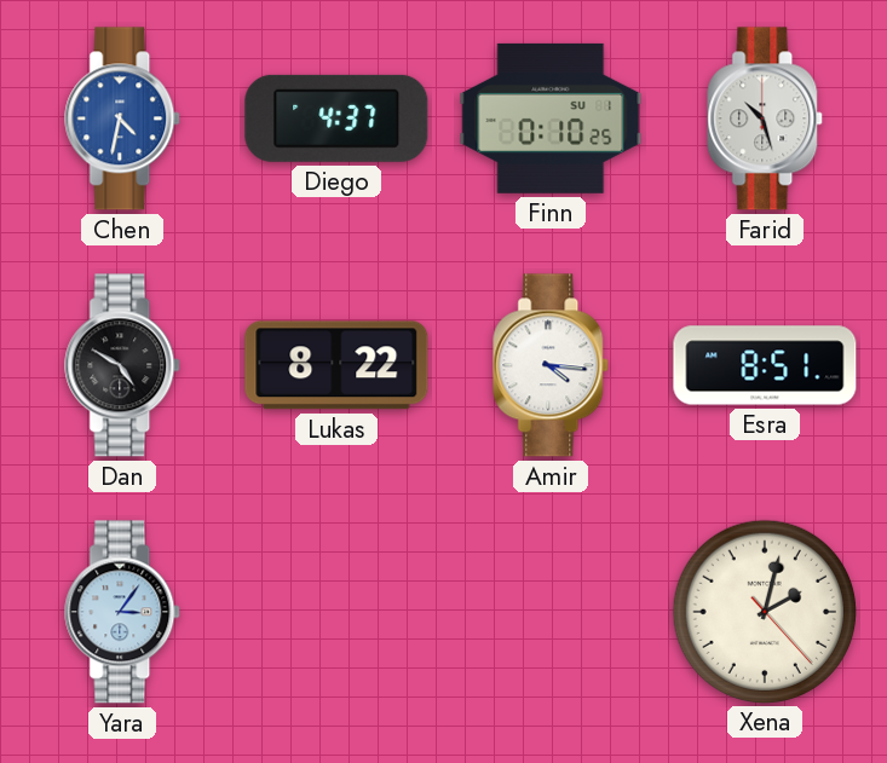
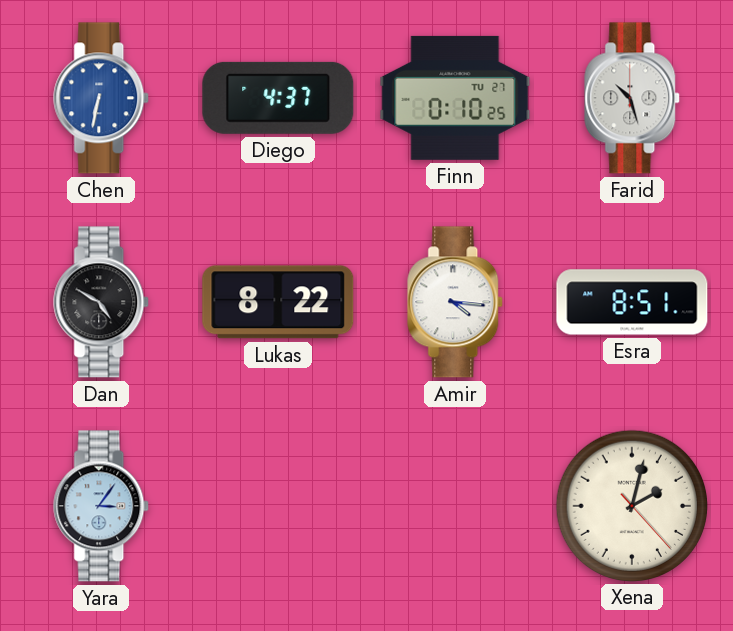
Chen: 4:32 -> 6:32 (102, 98)
Finn date: SU 1 -> TU 27 (455, 98)
